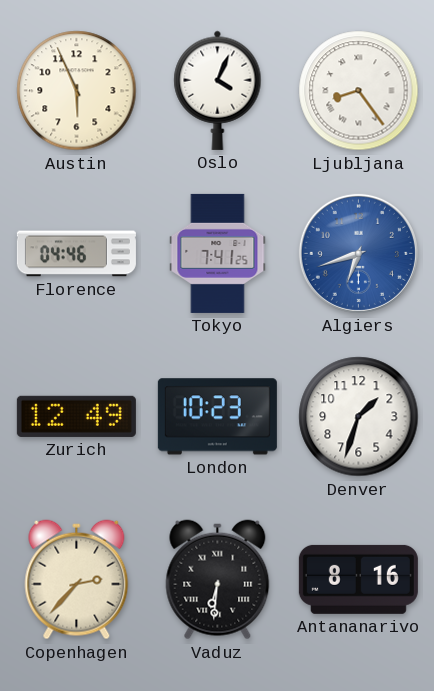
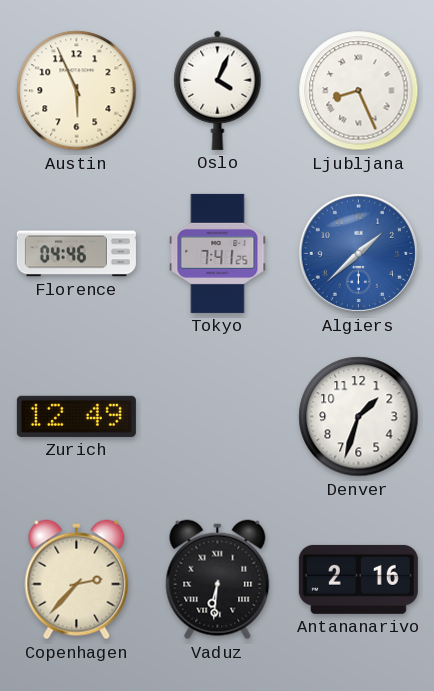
Ljubljana: 8:24 -> 8:26 (359, 91)
Algiers: 6:42 -> 1:38 (358, 253)
London: 10:23 -> none (217, 417)
Antananarivo: 8:16 -> 2:16 (358, 579)
